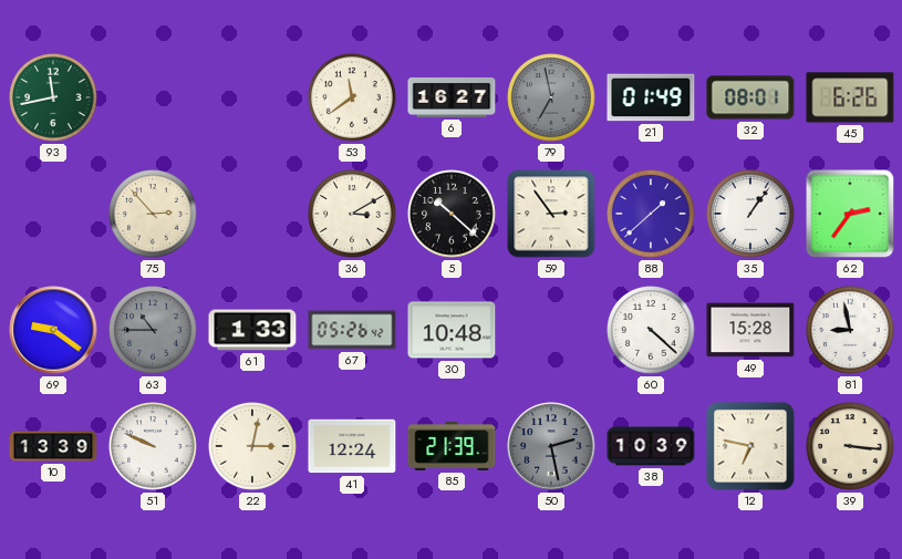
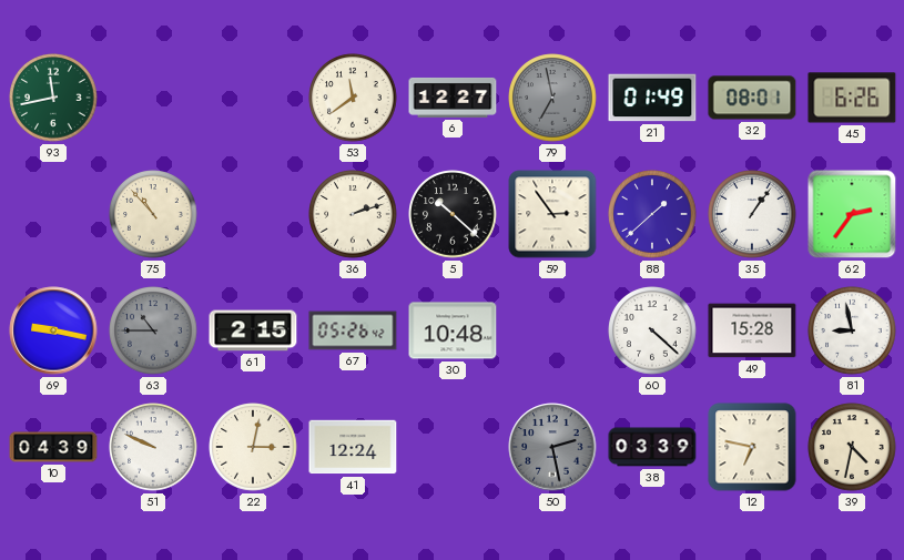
6: 16:27 -> 12:27 (453, 98)
75: 2:53 -> 10:53 (153, 214)
36: 3:10 -> 2:12 (353, 214)
69: 9:21 -> 9:17 (53, 330)
61: 1:33 -> 2:15 (253, 330)
10: 13:39 -> 04:39 (53, 447)
85: 21:39 -> none (452, 446)
38: 10:39 -> 03:39 (652, 447)
39: 3:16 -> 4:32 (852, 447)
